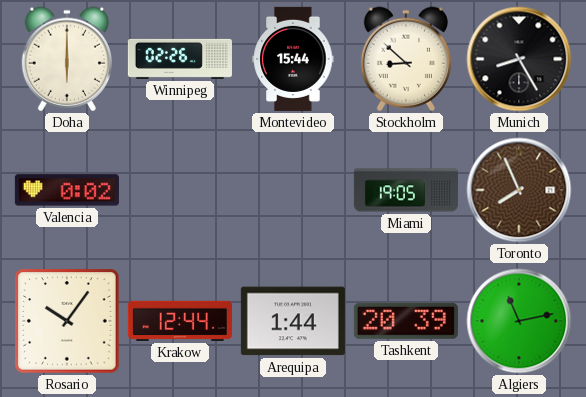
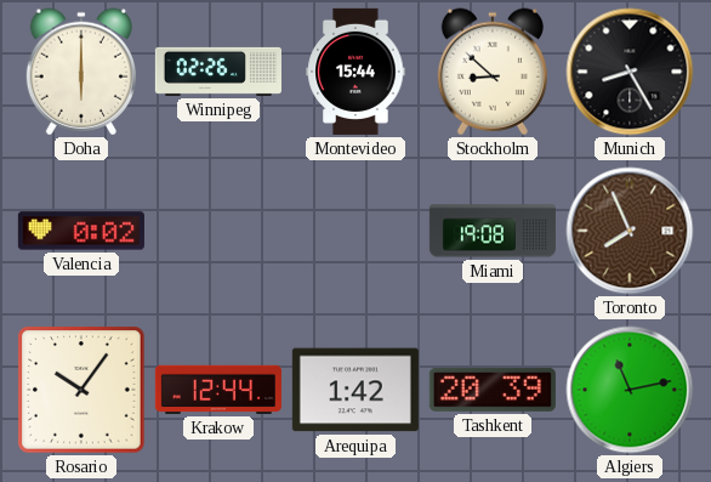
Miami: 19:05 -> 19:08 (493, 231)
Arequipa: 1:44 -> 1:42 (355, 390)
